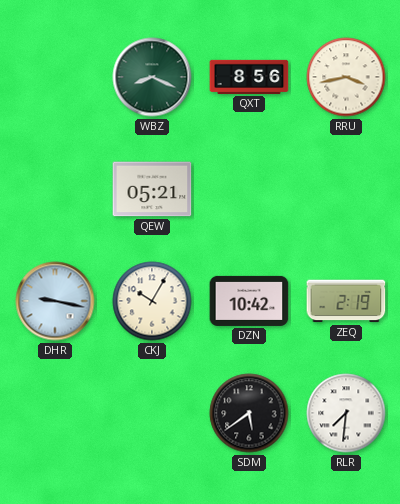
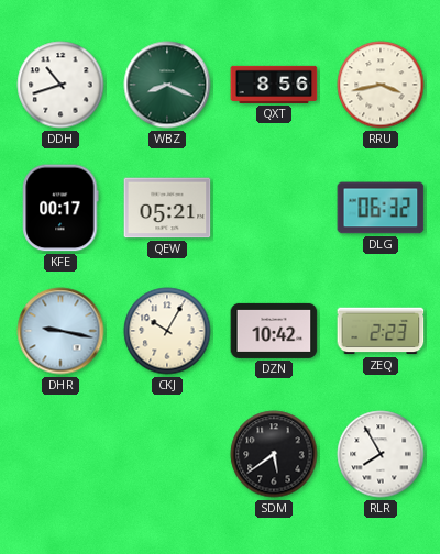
DDH: none -> 10:42 (61, 85)
KFE: none -> 00:17 (61, 208)
DLG: none -> 06:32 (381, 208)
ZEQ: 2:19 -> 2:23 (381, 331)
RLR: 7:31 -> 7:55 (381, 454)
